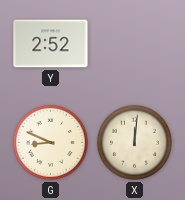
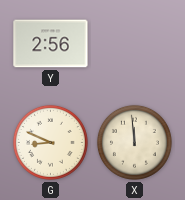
Y: 2:52 -> 2:56 (51, 44)
X: 12:01 -> 11:59 (134, 142)
